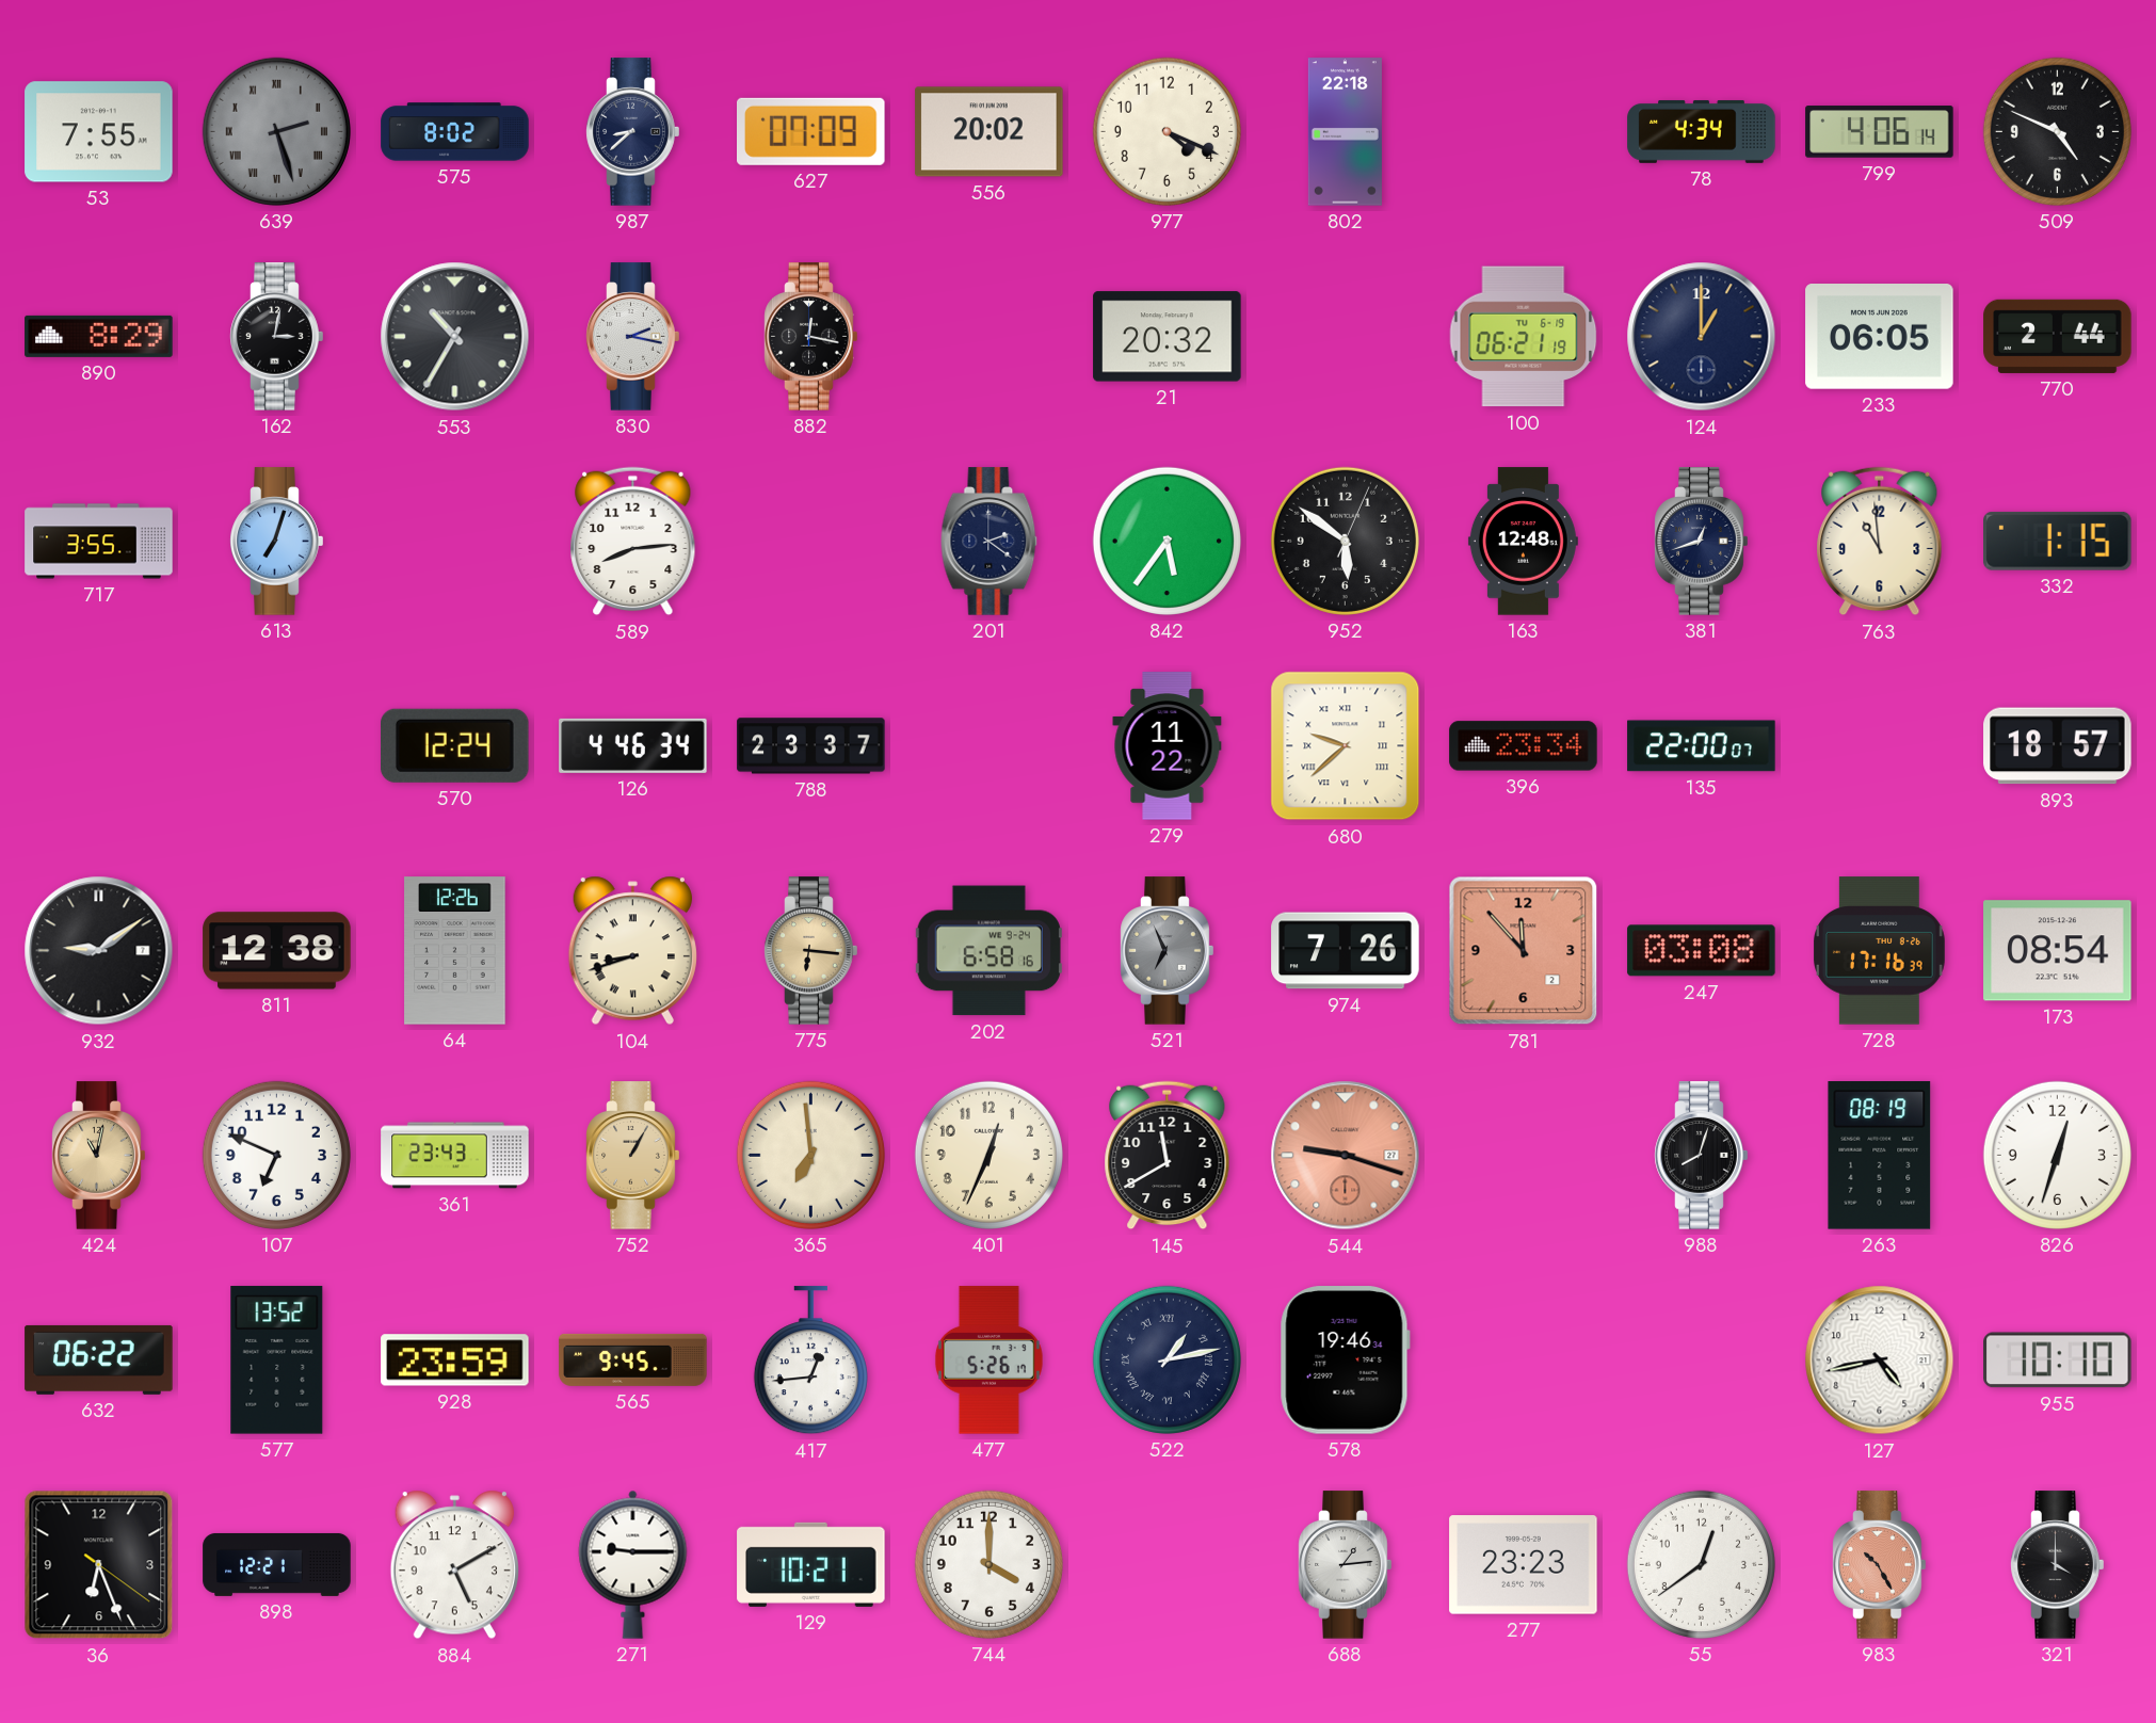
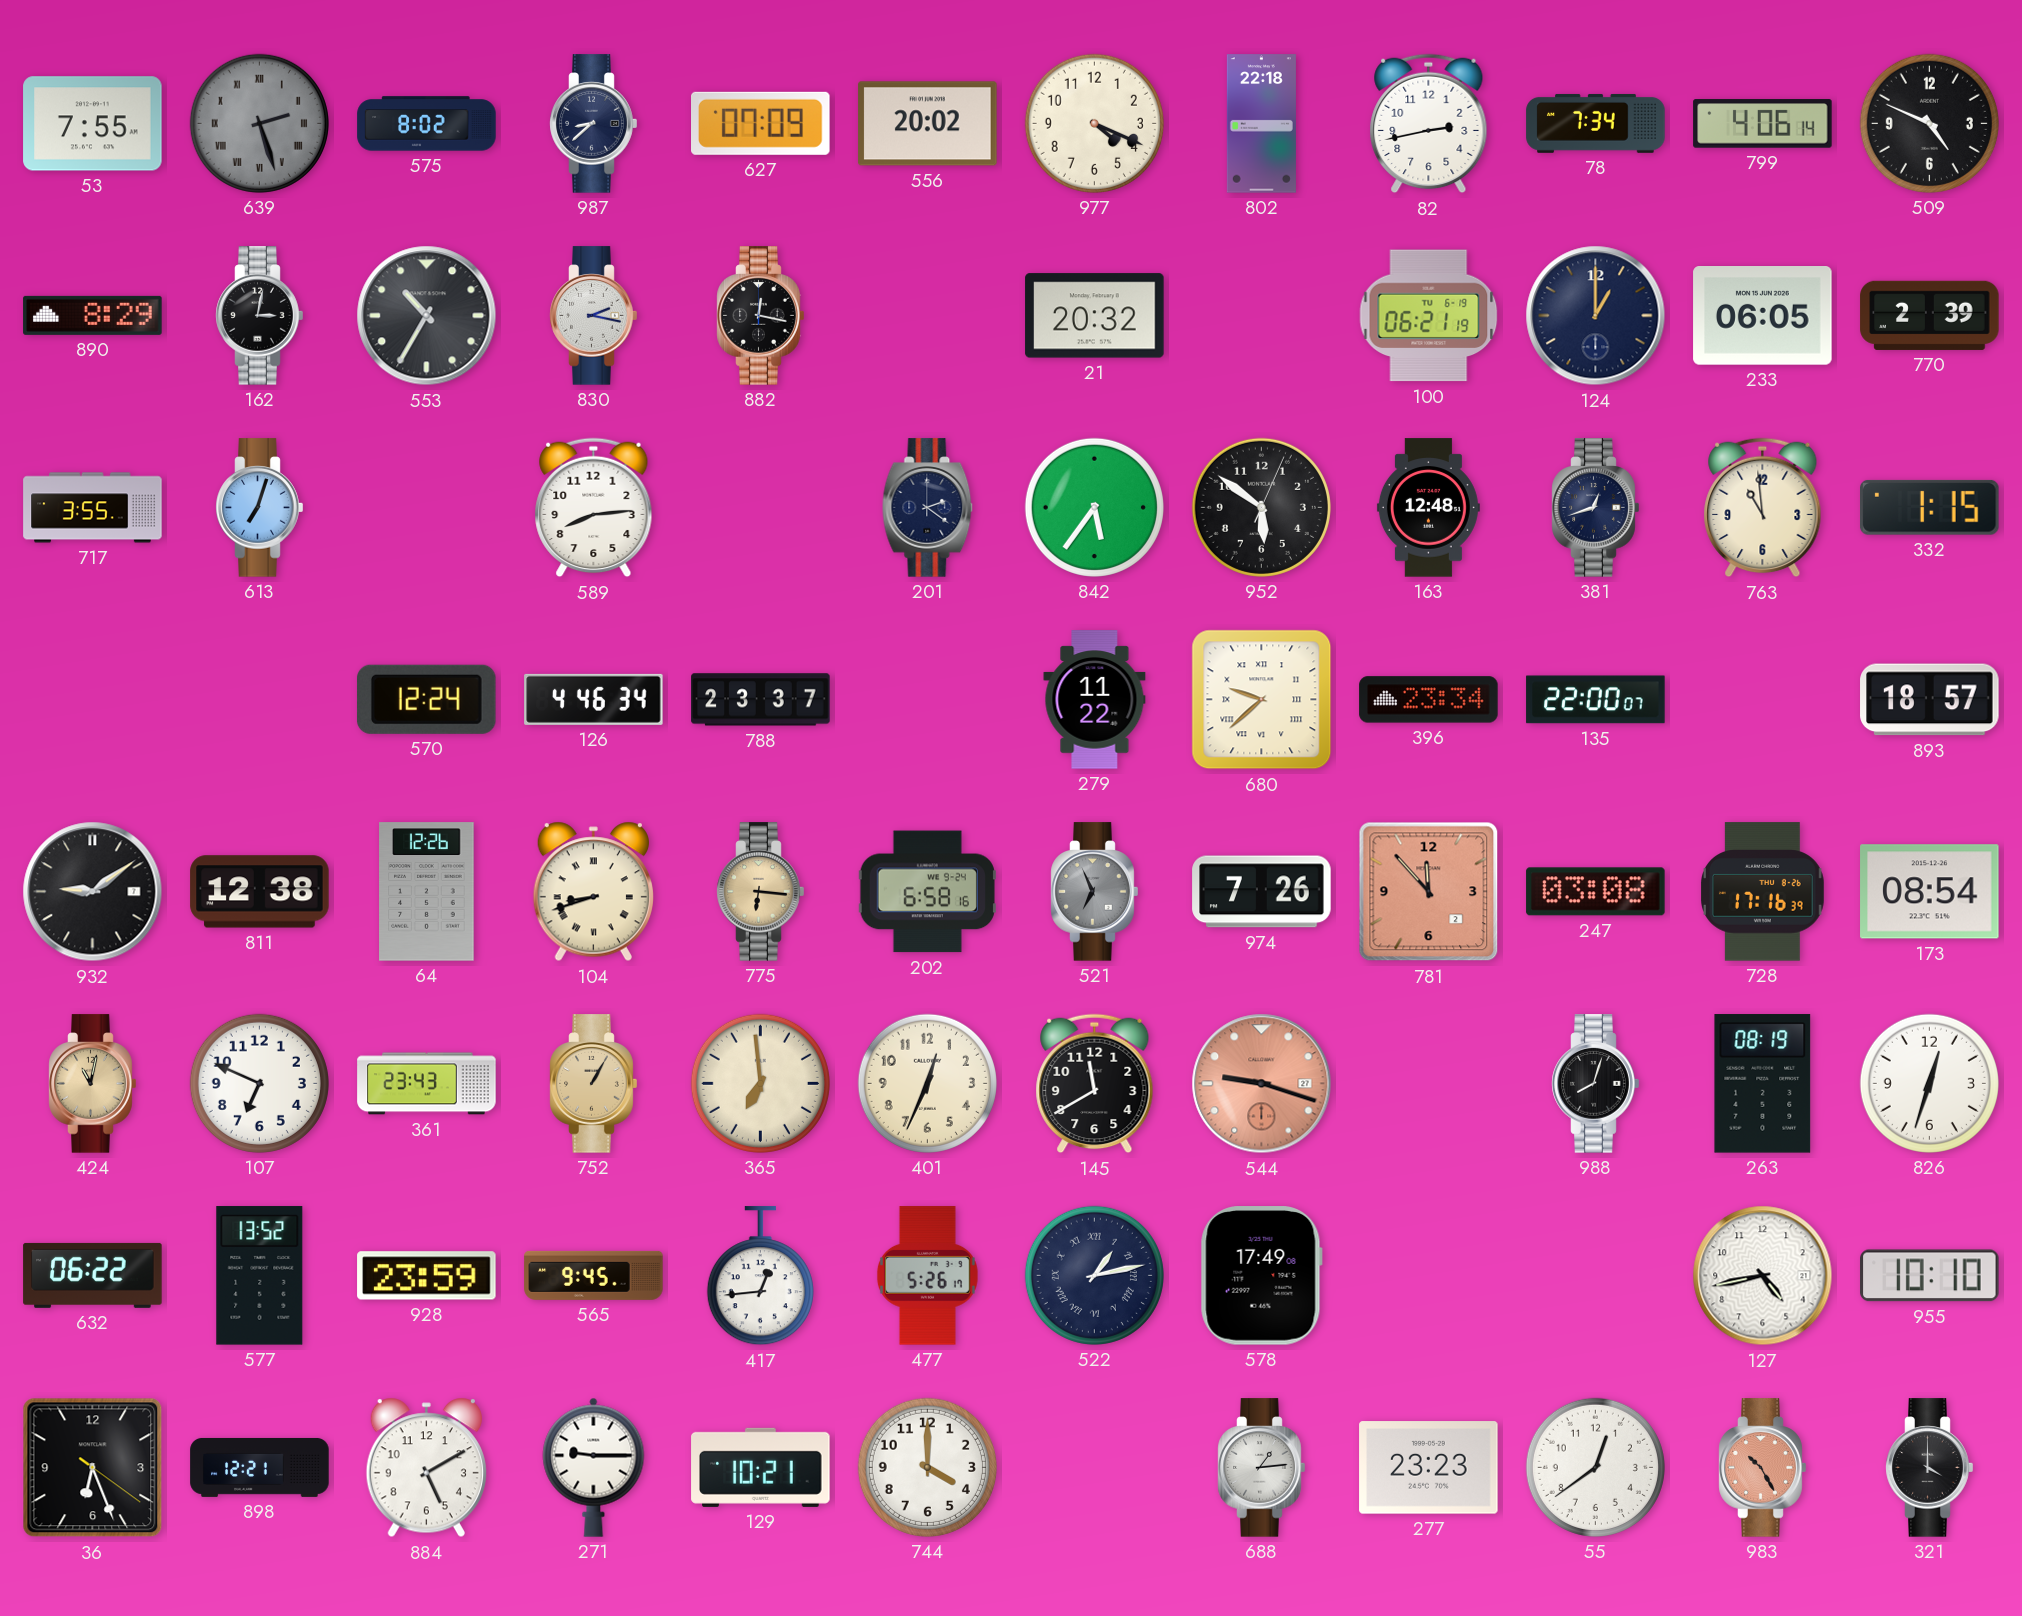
82: none -> 2:43 (1429, 124)
78: 4:34 -> 7:34 (1596, 123)
770: 2:44 -> 2:39 (1930, 315)
578: 19:46 -> 17:49 (1261, 1276)
